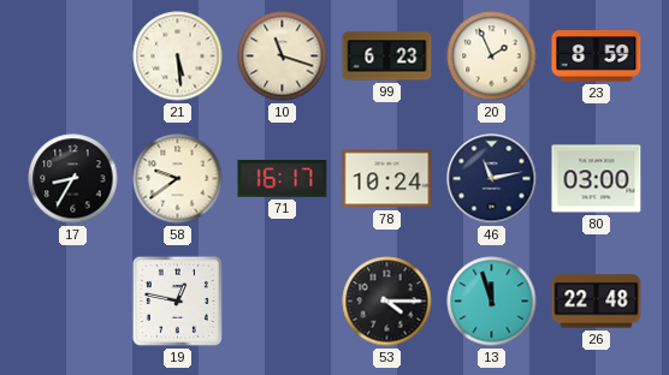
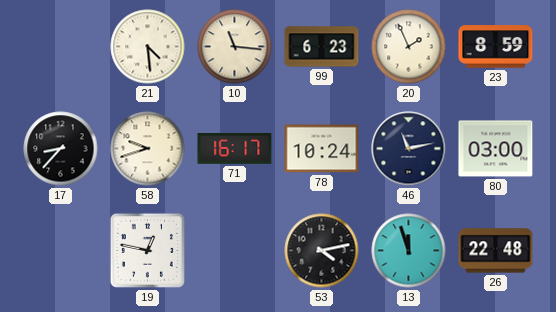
21: 5:29 -> 4:29 (148, 47)
10: 11:18 -> 11:16 (235, 47)
17: 8:35 -> 8:37 (61, 149)
58: 9:39 -> 9:42 (148, 149)
53: 4:15 -> 4:13 (322, 251)
